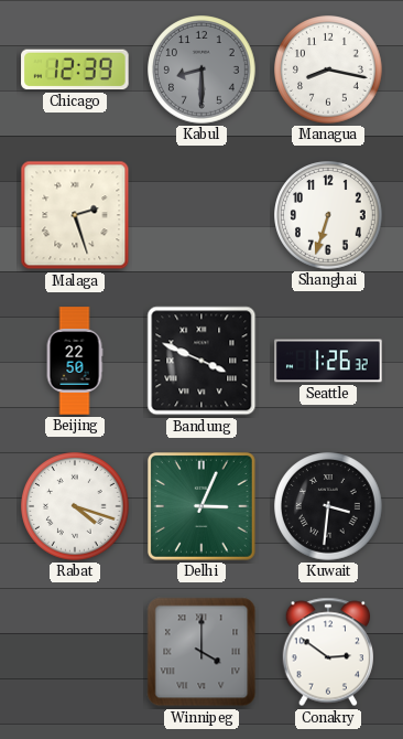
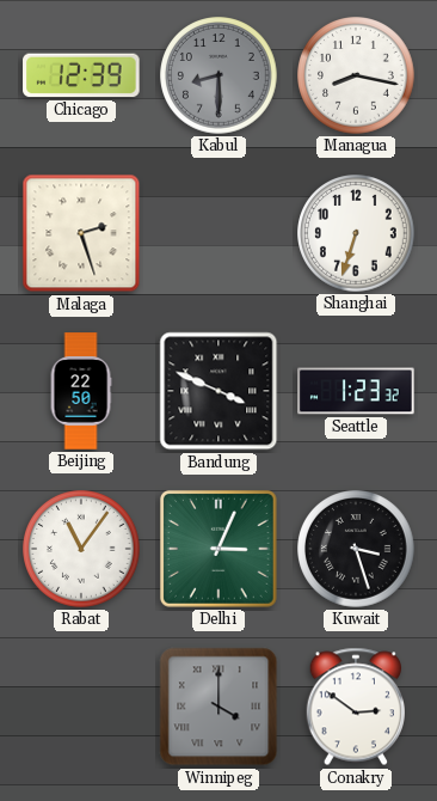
Seattle: 1:26 -> 1:23 (356, 391)
Rabat: 4:18 -> 11:06 (81, 549)
Kuwait: 3:31 -> 3:27 (356, 549)
